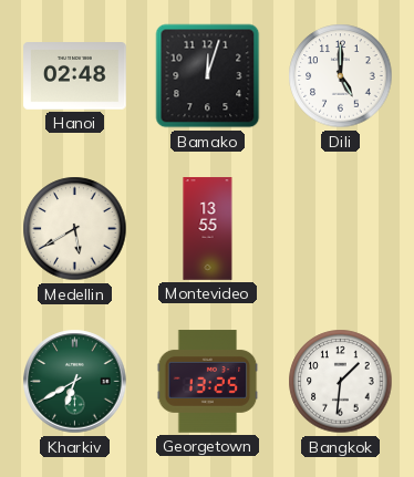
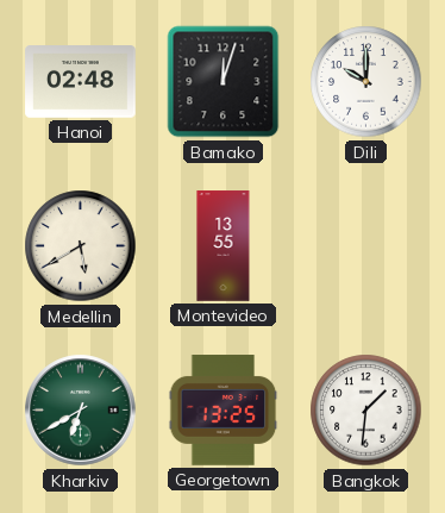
Dili: 5:00 -> 10:00 (366, 82)
